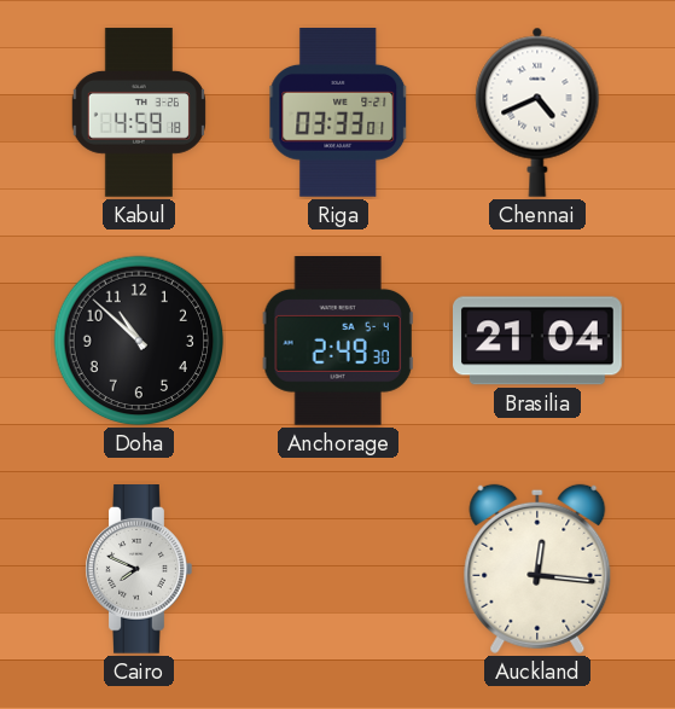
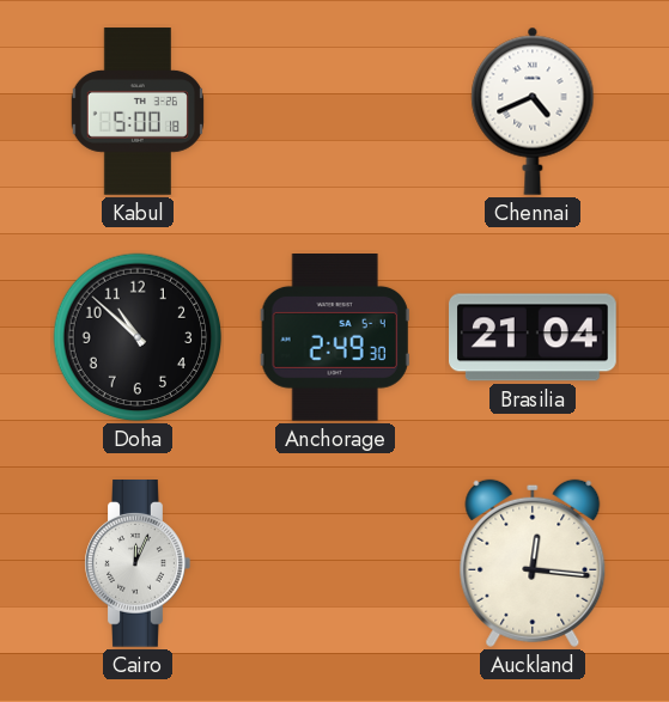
Kabul: 4:59 -> 5:00 (138, 111)
Riga: 03:33 -> none (338, 114)
Cairo: 7:49 -> 12:04 (138, 564)
